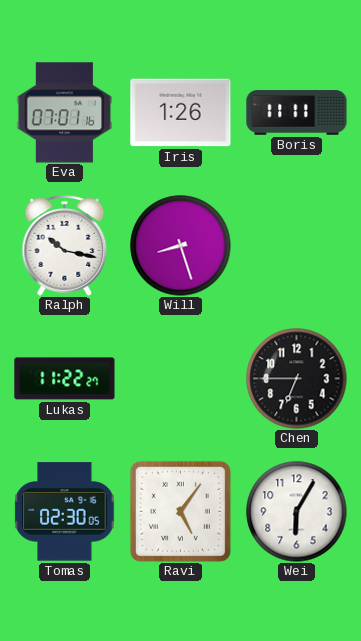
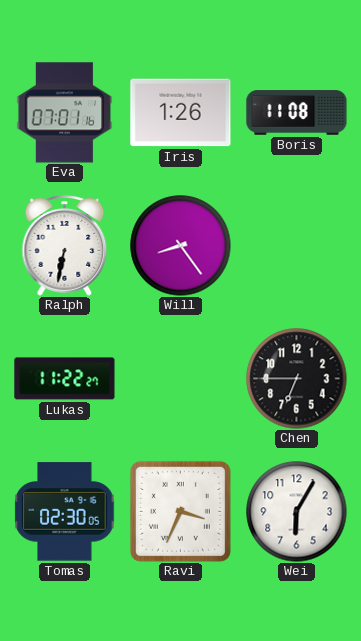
Boris: 11:11 -> 11:08 (297, 113)
Ralph: 10:17 -> 6:32 (65, 246)
Will: 8:27 -> 8:24 (181, 246)
Ravi: 5:06 -> 3:34 (180, 511)
